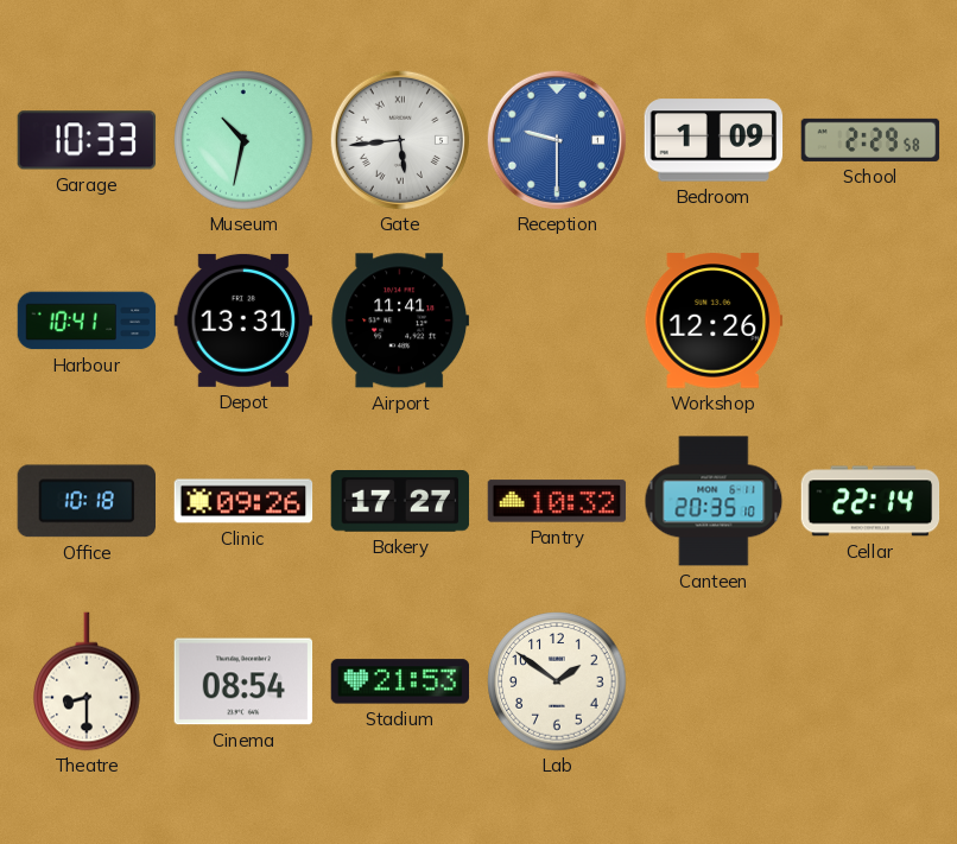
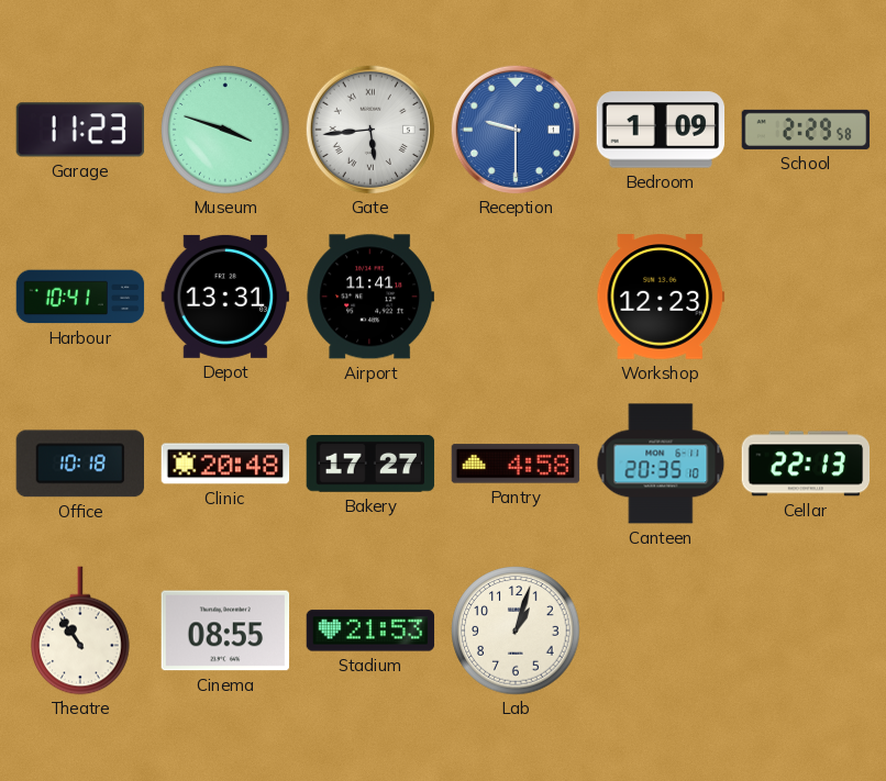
Garage: 10:33 -> 11:23 (80, 130)
Museum: 10:32 -> 3:48 (225, 130)
Workshop: 12:26 -> 12:23 (661, 297)
Clinic: 09:26 -> 20:48 (225, 464)
Pantry: 10:32 -> 4:58 (516, 464)
Cellar: 22:14 -> 22:13 (806, 464)
Theatre: 8:30 -> 10:54 (80, 631)
Cinema: 08:54 -> 08:55 (225, 631)
Lab: 1:51 -> 1:03 (516, 631)
